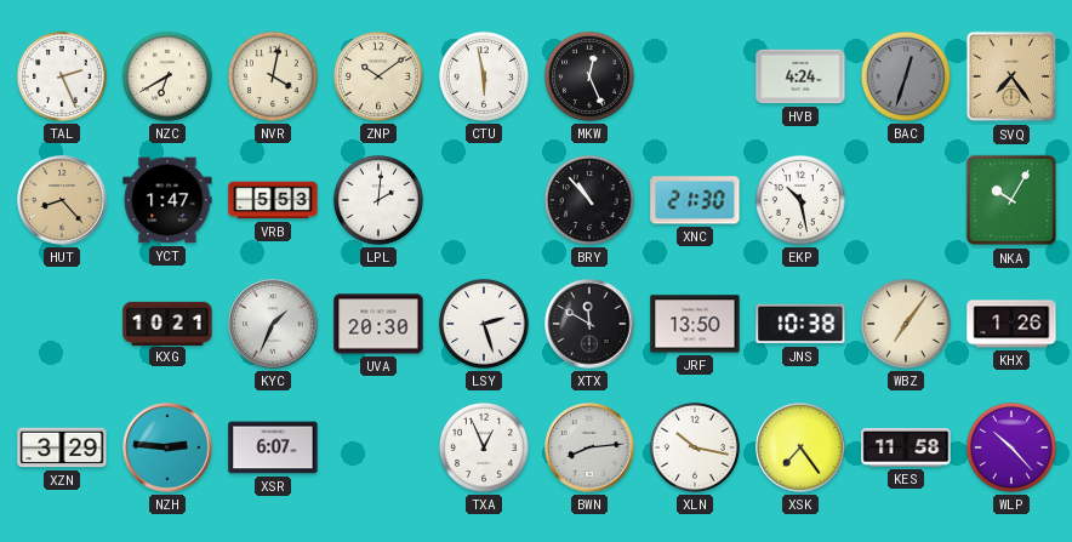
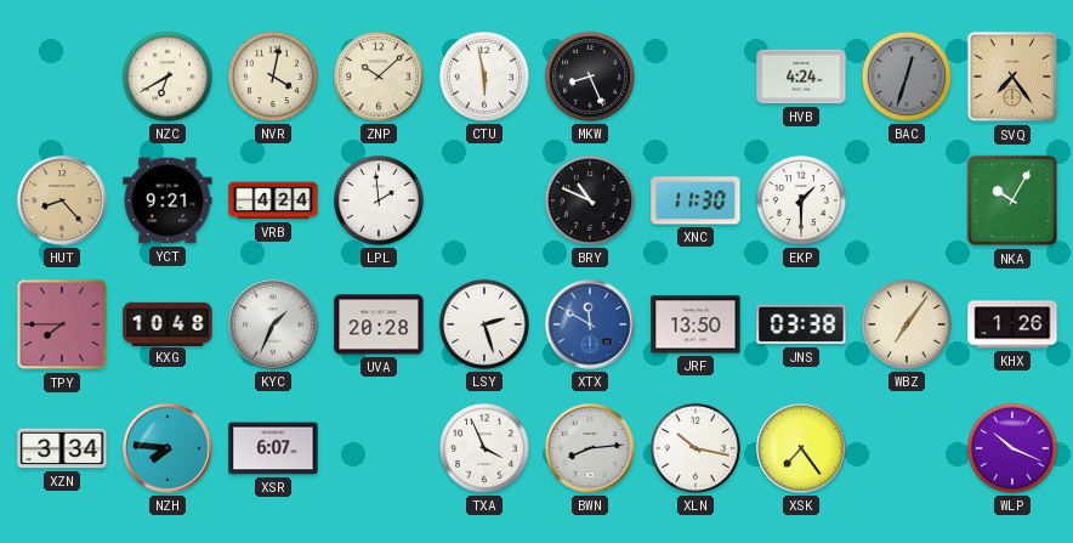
TAL: 2:26 -> none (62, 76)
ZNP: 10:09 -> 10:08 (379, 77)
MKW: 12:26 -> 8:26 (590, 77)
YCT: 1:47 -> 9:21 (168, 200)
VRB: 5:53 -> 4:24 (273, 200)
LPL: 2:01 -> 1:59 (379, 200)
BRY: 10:53 -> 10:49 (590, 200)
XNC: 21:30 -> 11:30 (696, 200)
EKP: 10:28 -> 1:30 (801, 200)
TPY: none -> 7:45 (62, 324)
KXG: 10:21 -> 10:48 (168, 323)
UVA: 20:30 -> 20:28 (379, 324)
XTX dial: black -> blue (590, 324)
JNS: 10:38 -> 03:38 (801, 324)
XZN: 3:29 -> 3:34 (62, 448)
NZH: 2:46 -> 7:46 (168, 448)
TXA: 12:56 -> 3:56 (484, 448)
KES: 11:58 -> none (906, 449)
WLP: 10:23 -> 10:19 (1012, 448)
